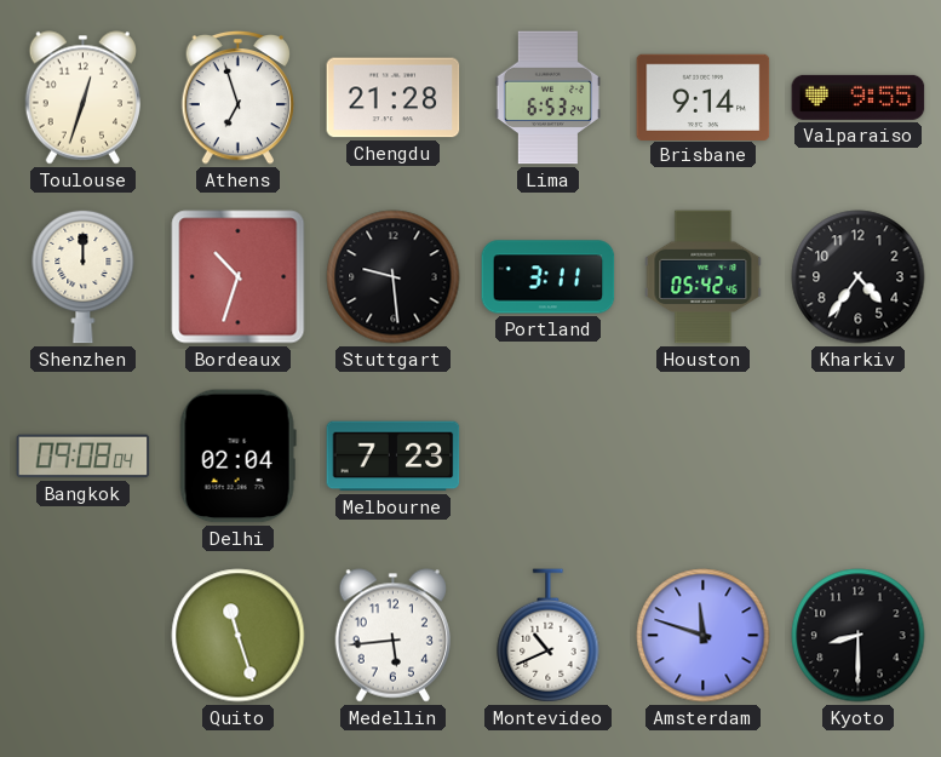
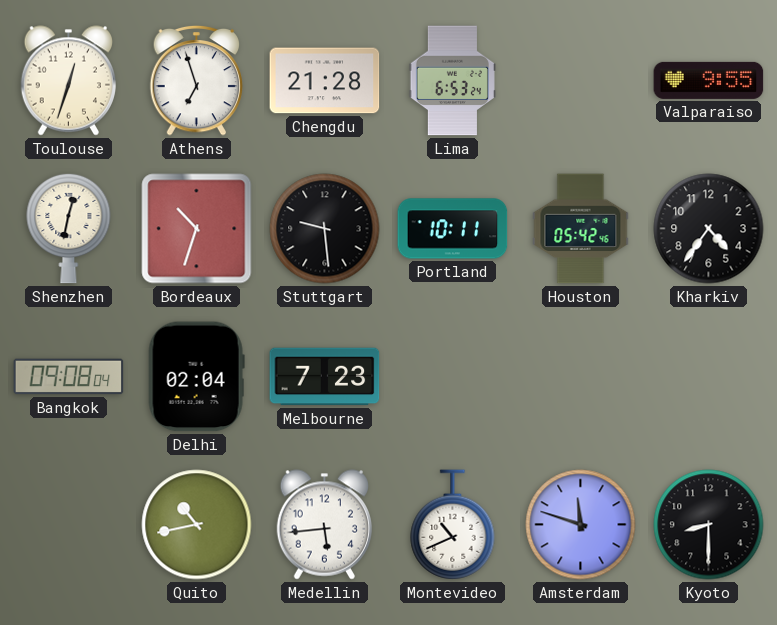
Brisbane: 9:14 -> none (704, 97)
Shenzhen: 12:00 -> 12:32 (69, 228)
Portland: 3:11 -> 10:11 (453, 229)
Quito: 11:27 -> 10:43 (197, 525)
